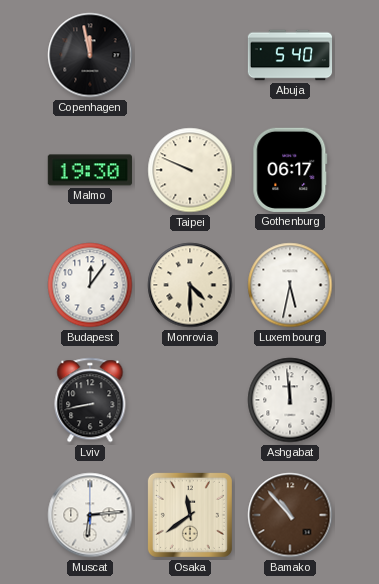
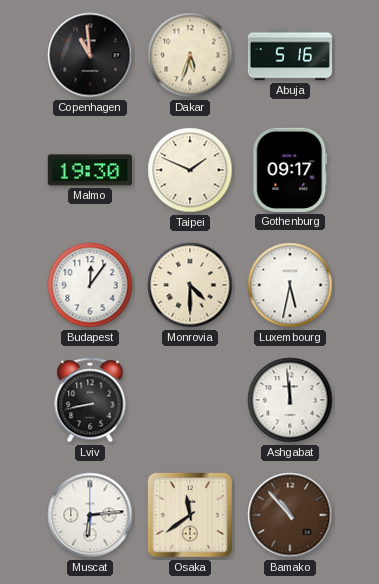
Copenhagen: 11:58 -> 10:59 (90, 55)
Dakar: none -> 5:33 (190, 55)
Abuja: 5:40 -> 5:16 (290, 55)
Taipei: 9:49 -> 1:49 (190, 170)
Gothenburg: 06:17 -> 09:17 (290, 170)
